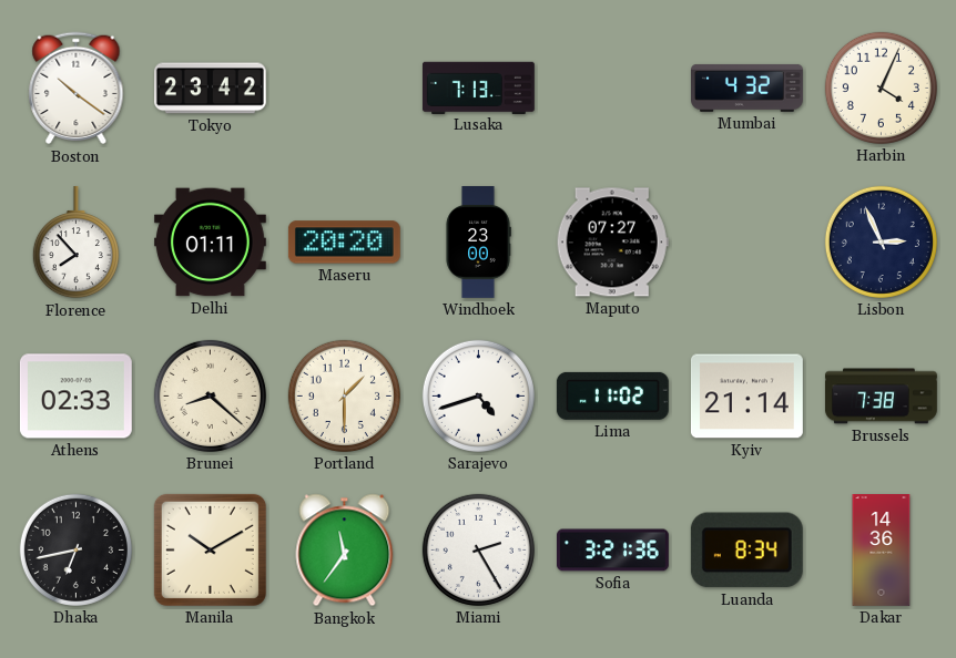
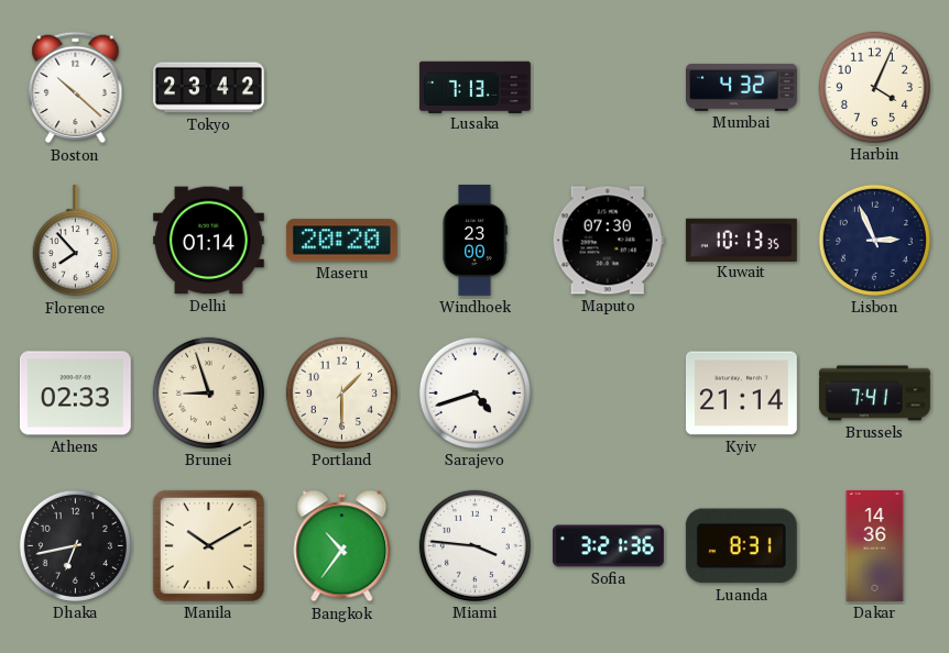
Boston: 10:21 -> 10:22 (76, 88)
Delhi: 01:11 -> 01:14 (208, 241)
Maputo: 07:27 -> 07:30 (608, 241)
Kuwait: none -> 10:13 (741, 240)
Brunei: 8:22 -> 8:57 (208, 392)
Lima: 11:02 -> none (612, 395)
Brussels: 7:38 -> 7:41 (874, 394)
Bangkok: 11:36 -> 10:36 (342, 546)
Miami: 2:25 -> 3:46 (475, 545)
Luanda: 8:34 -> 8:31 (741, 546)
